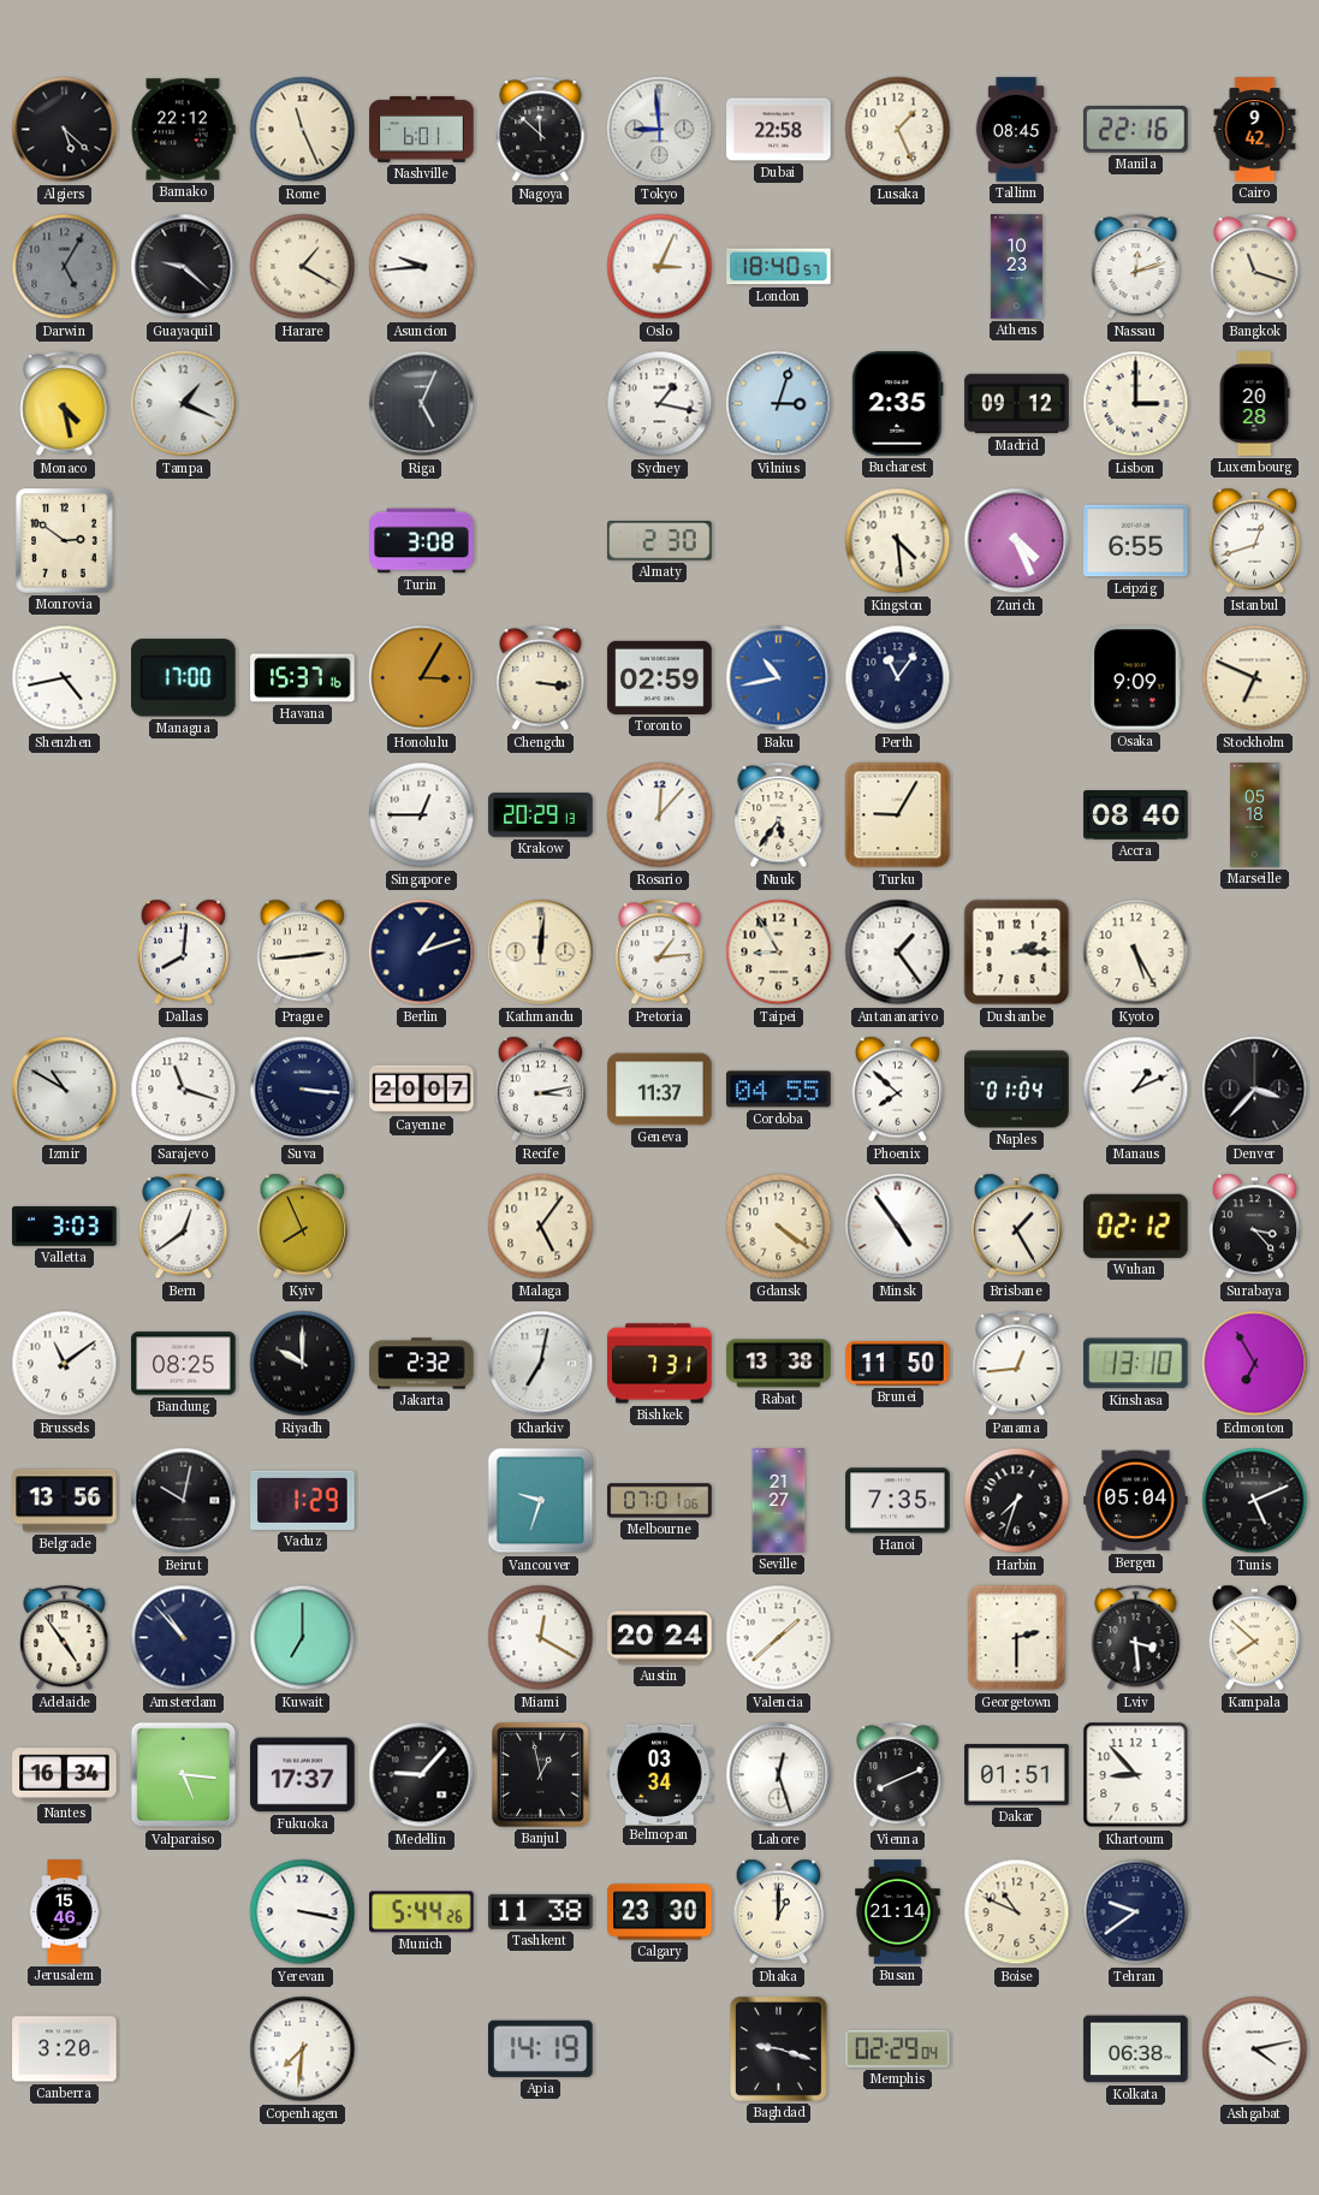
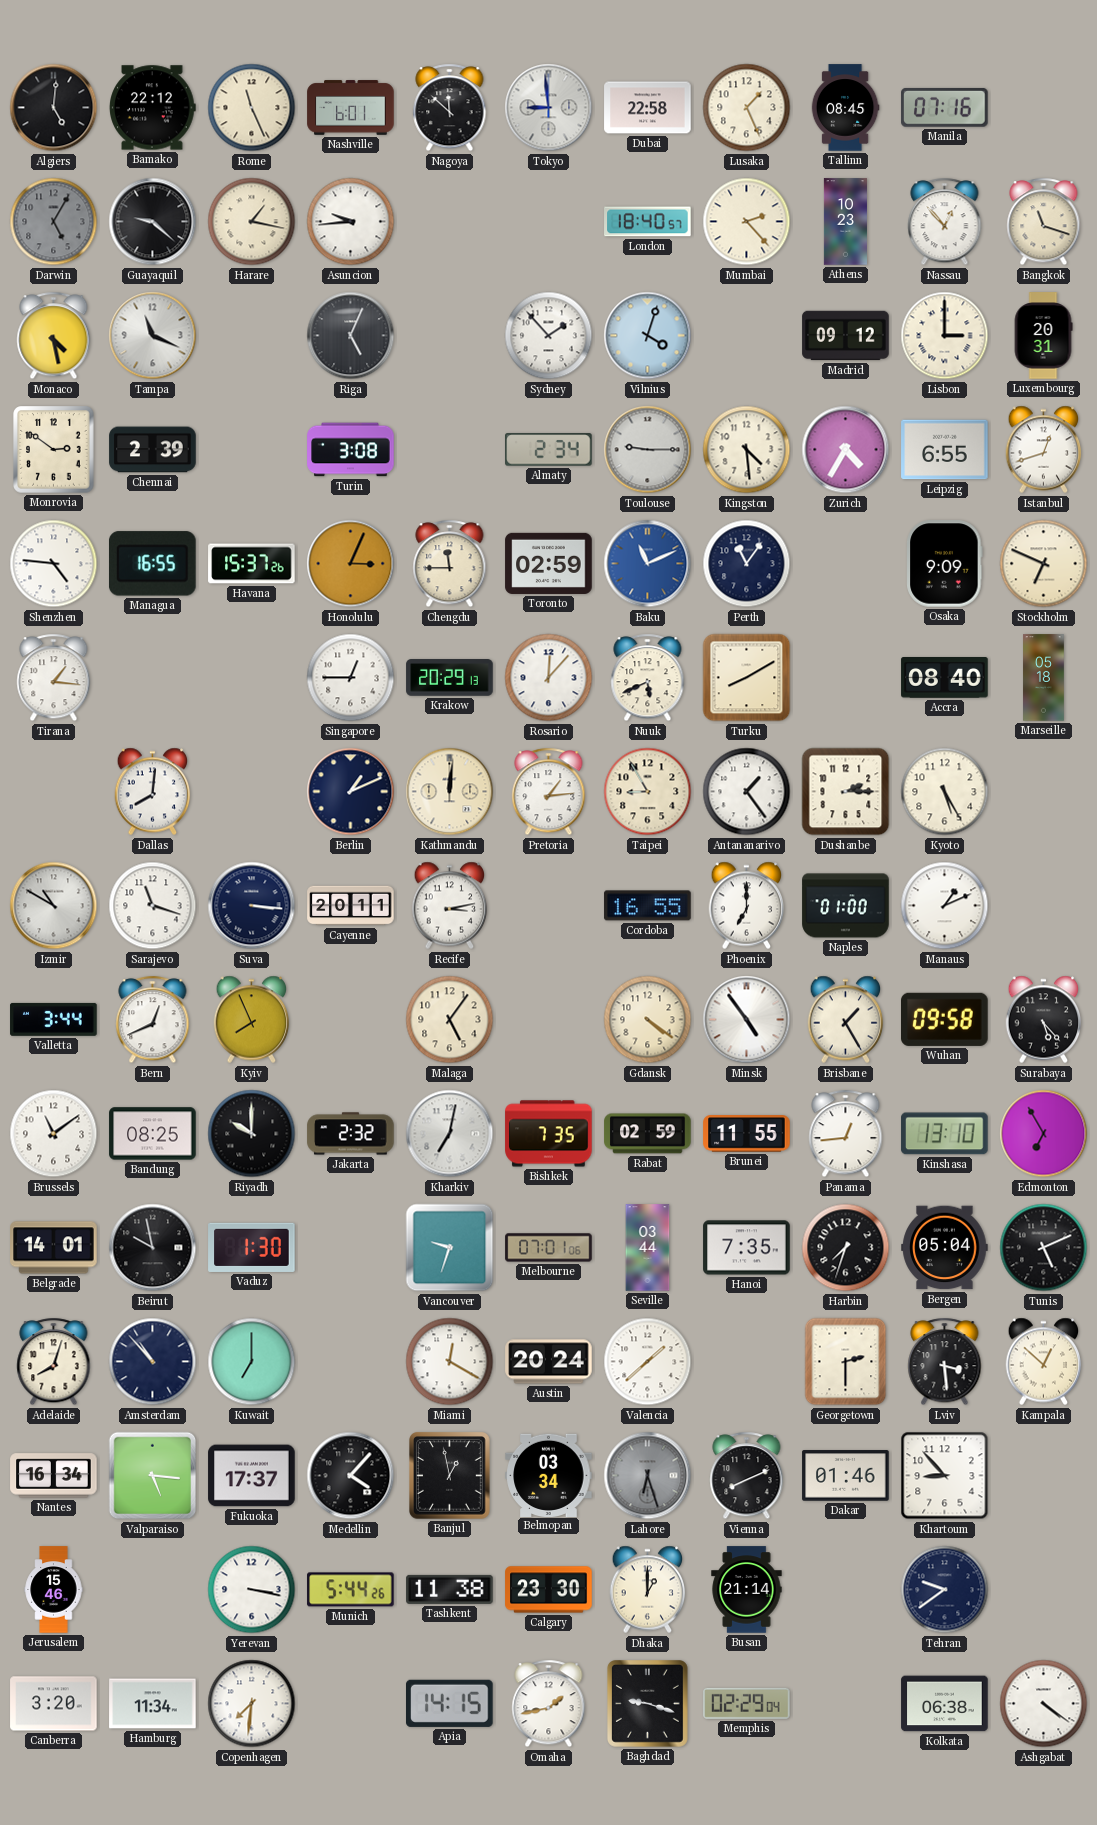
Algiers: 5:22 -> 5:01 (54, 108)
Manila: 22:16 -> 07:16 (945, 108)
Cairo: 9:42 -> none (1255, 130)
Harare: 1:20 -> 1:17 (252, 222)
Oslo: 3:04 -> none (660, 267)
Mumbai: none -> 2:23 (747, 222)
Nassau: 12:12 -> 12:53 (945, 222)
Tampa: 1:19 -> 11:19 (153, 336)
Sydney: 1:17 -> 1:53 (549, 336)
Vilnius: 3:03 -> 4:03 (648, 336)
Bucharest: 2:35 -> none (898, 404)
Luxembourg: 20:28 -> 20:31 (1043, 336)
Chennai: none -> 2:39 (153, 450)
Almaty: 2:30 -> 2:34 (549, 450)
Toulouse: none -> 9:15 (648, 450)
Zurich: 4:26 -> 4:35 (846, 450)
Shenzhen: 4:43 -> 4:46 (54, 564)
Managua: 17:00 -> 16:55 (153, 564)
Havana: 15:37:16 -> 15:37:26 (252, 564)
Honolulu: 3:05 -> 3:04 (351, 564)
Chengdu: 3:16 -> 11:45 (450, 564)
Baku: 10:43 -> 11:11 (648, 564)
Tirana: none -> 1:16 (54, 678)
Nuuk: 5:36 -> 5:41 (648, 678)
Turku: 9:05 -> 8:10 (747, 678)
Prague: 2:44 -> none (303, 953)
Berlin: 1:12 -> 1:11 (351, 792)
Cayenne: 20:07 -> 20:11 (351, 906)
Geneva: 11:37 -> none (660, 1090)
Cordoba: 04:55 -> 16:55 (648, 906)
Phoenix: 7:52 -> 7:00 (747, 906)
Naples: 01:04 -> 01:00 (846, 906)
Denver: 3:37 -> none (1255, 1090)
Valletta: 3:03 -> 3:44 (54, 1019)
Bern: 12:39 -> 12:41 (153, 1020)
Wuhan: 02:12 -> 09:58 (945, 1019)
Surabaya: 3:23 -> 5:23 (1044, 1020)
Bishkek: 7:31 -> 7:35 (549, 1134)
Rabat: 13:38 -> 02:59 (648, 1134)
Brunei: 11:50 -> 11:55 (747, 1134)
Belgrade: 13:56 -> 14:01 (54, 1248)
Beirut: 10:02 -> 9:58 (153, 1248)
Vaduz: 1:29 -> 1:30 (252, 1247)
Seville: 21:27 -> 03:44 (648, 1248)
Adelaide: 4:54 -> 8:03 (54, 1362)
Kampala: 7:52 -> 12:52 (1044, 1362)
Medellin: 9:07 -> 4:07 (351, 1476)
Lahore: 12:27 -> 6:27 (648, 1476)
Lahore dial: white -> grey (648, 1476)
Dakar: 01:51 -> 01:46 (846, 1476)
Boise: 10:49 -> none (1017, 1912)
Hamburg: none -> 11:34 (153, 1704)
Apia: 14:19 -> 14:15 (450, 1703)
Omaha: none -> 1:43 (549, 1704)
Ashgabat: 4:13 -> 4:21 (1044, 1704)
